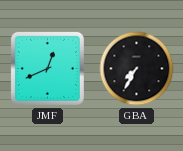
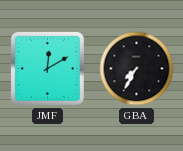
JMF: 12:41 -> 12:10 (47, 68)
